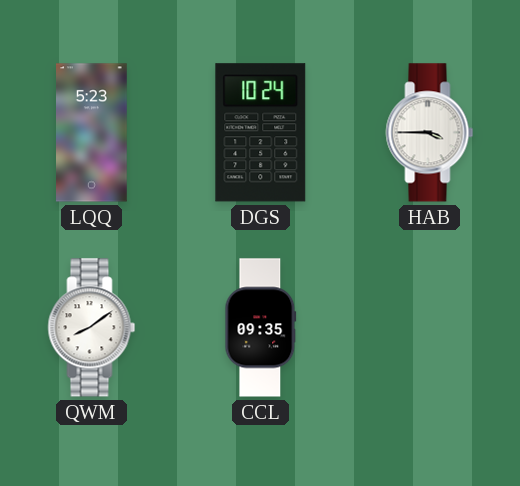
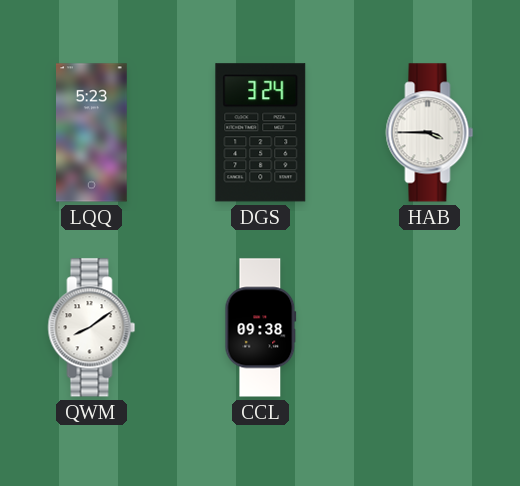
DGS: 10:24 -> 3:24 (261, 133)
CCL: 09:35 -> 09:38 (261, 328)
